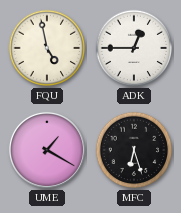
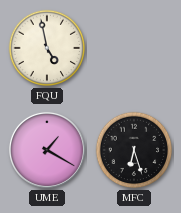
ADK: 12:45 -> none (134, 48)
